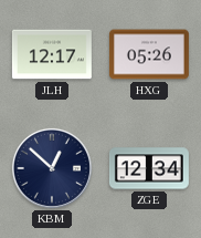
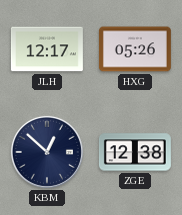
ZGE: 12:34 -> 12:38 (135, 152)
